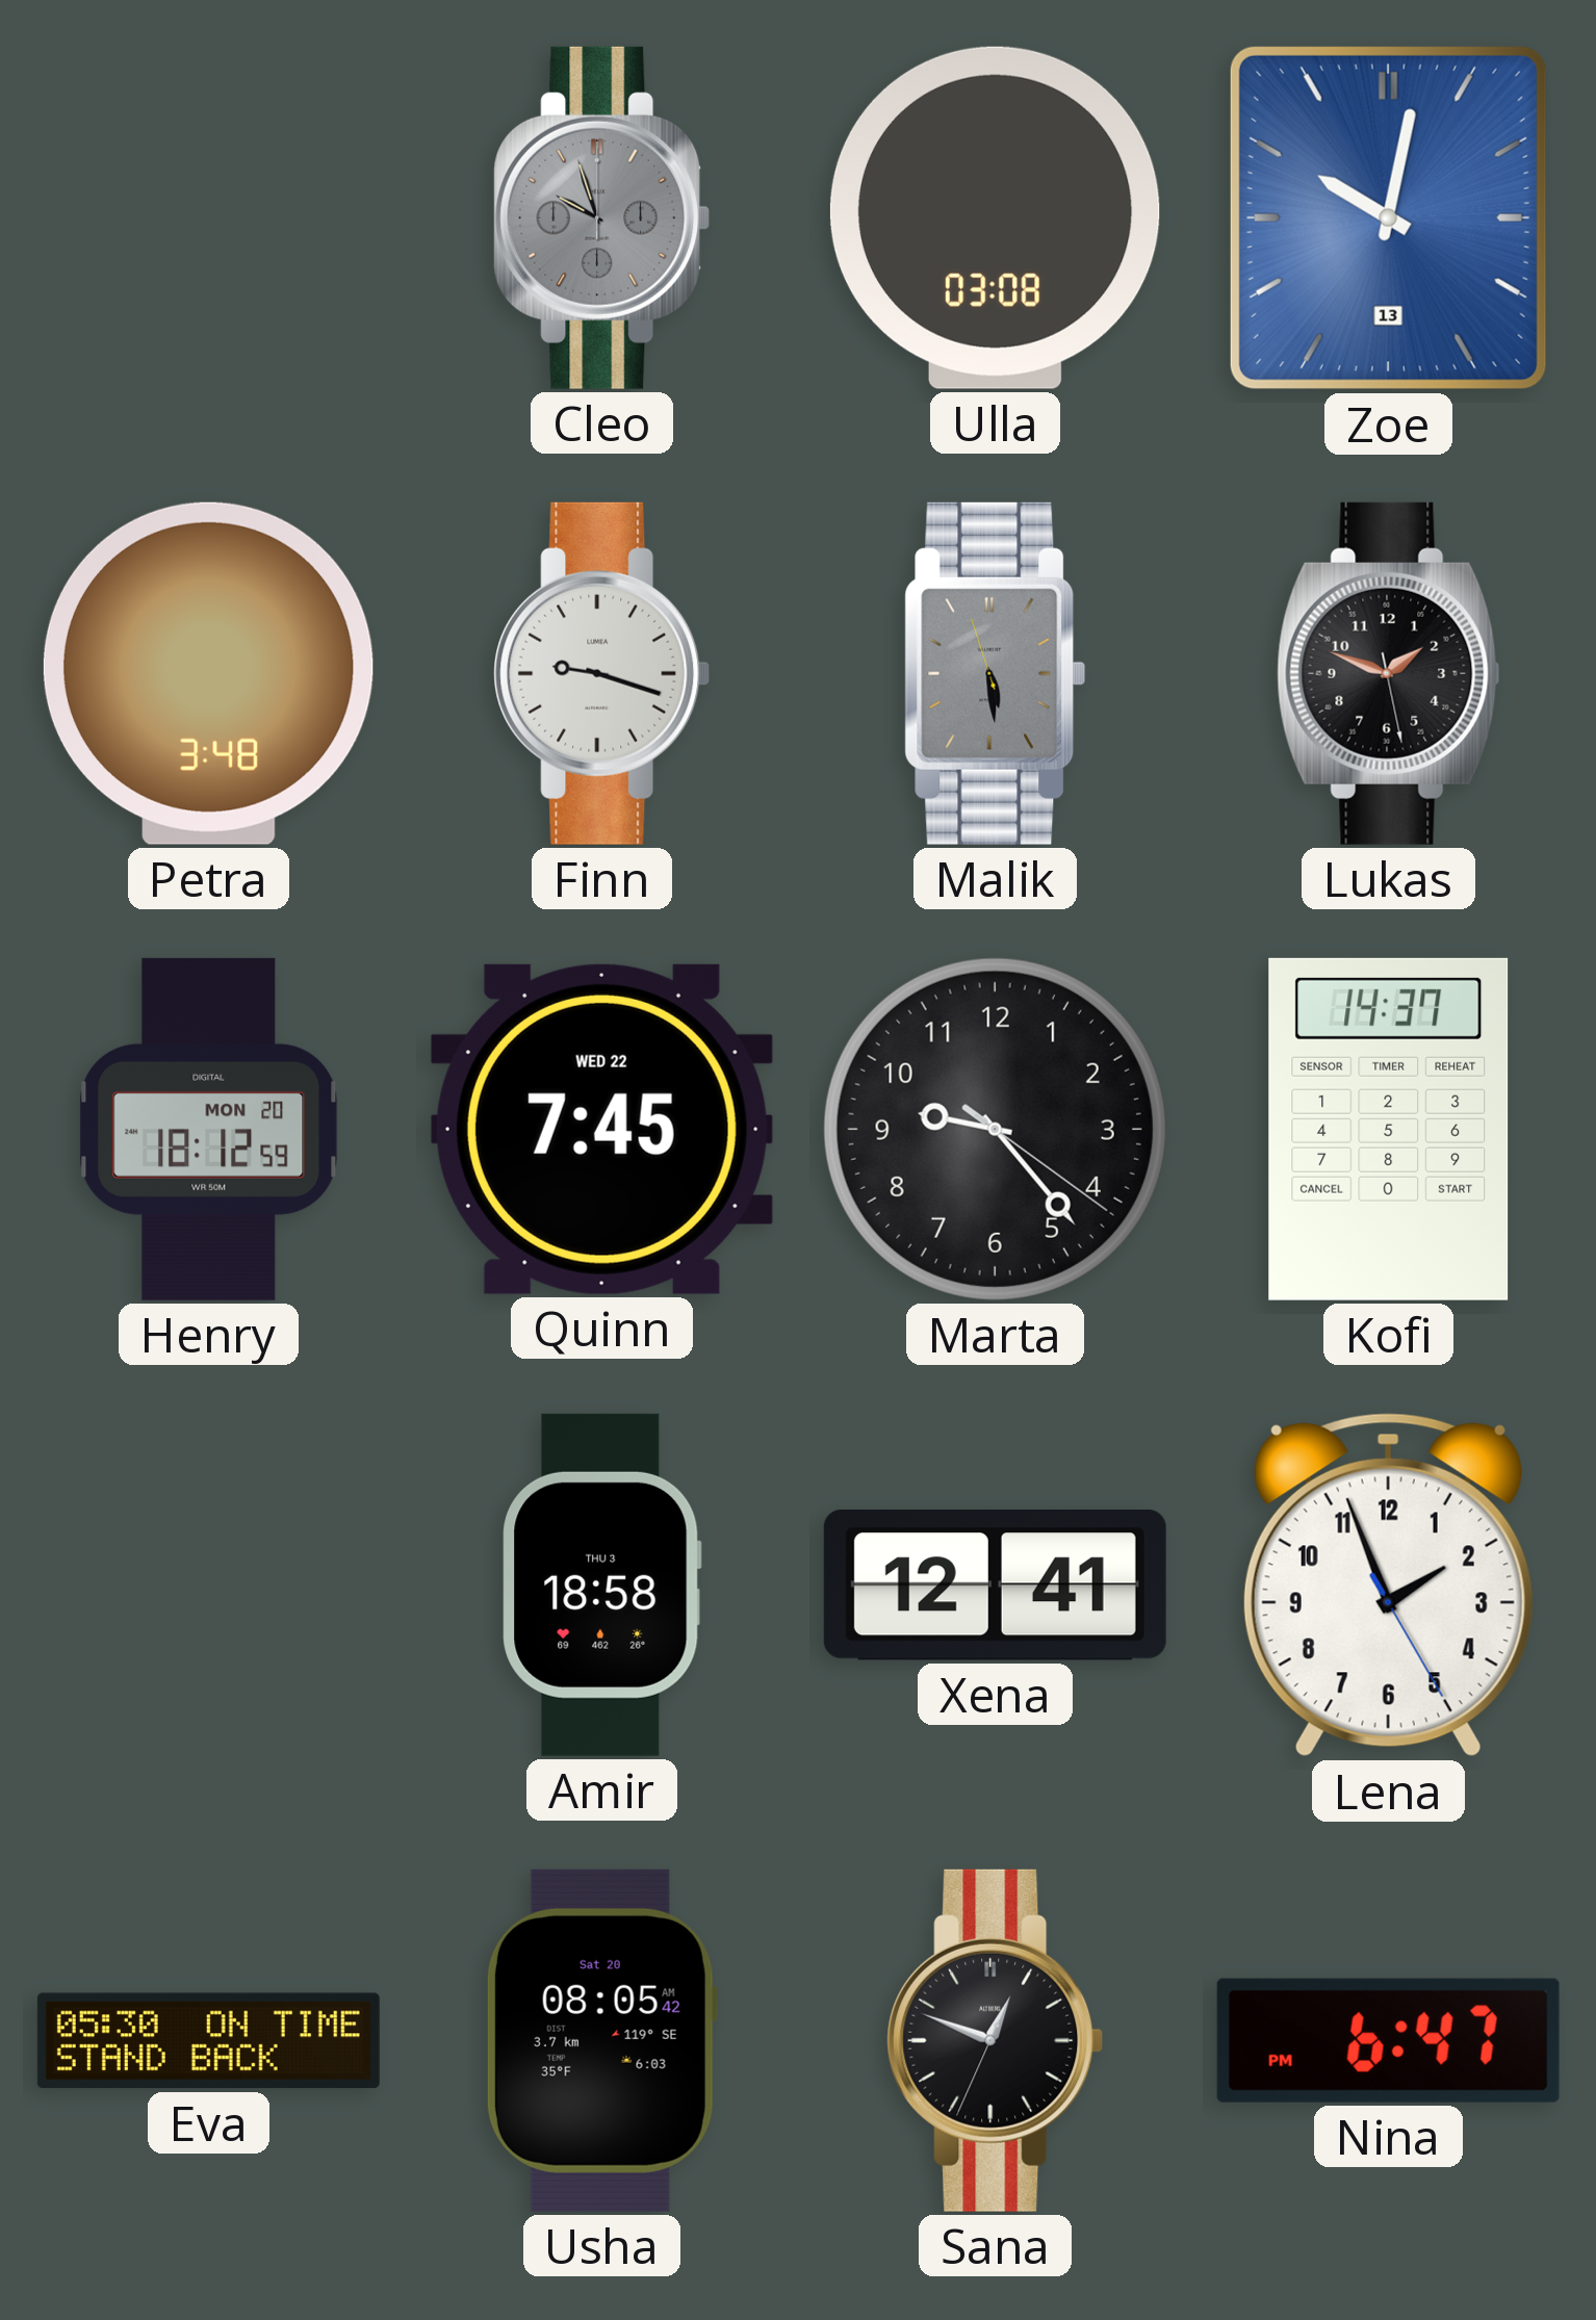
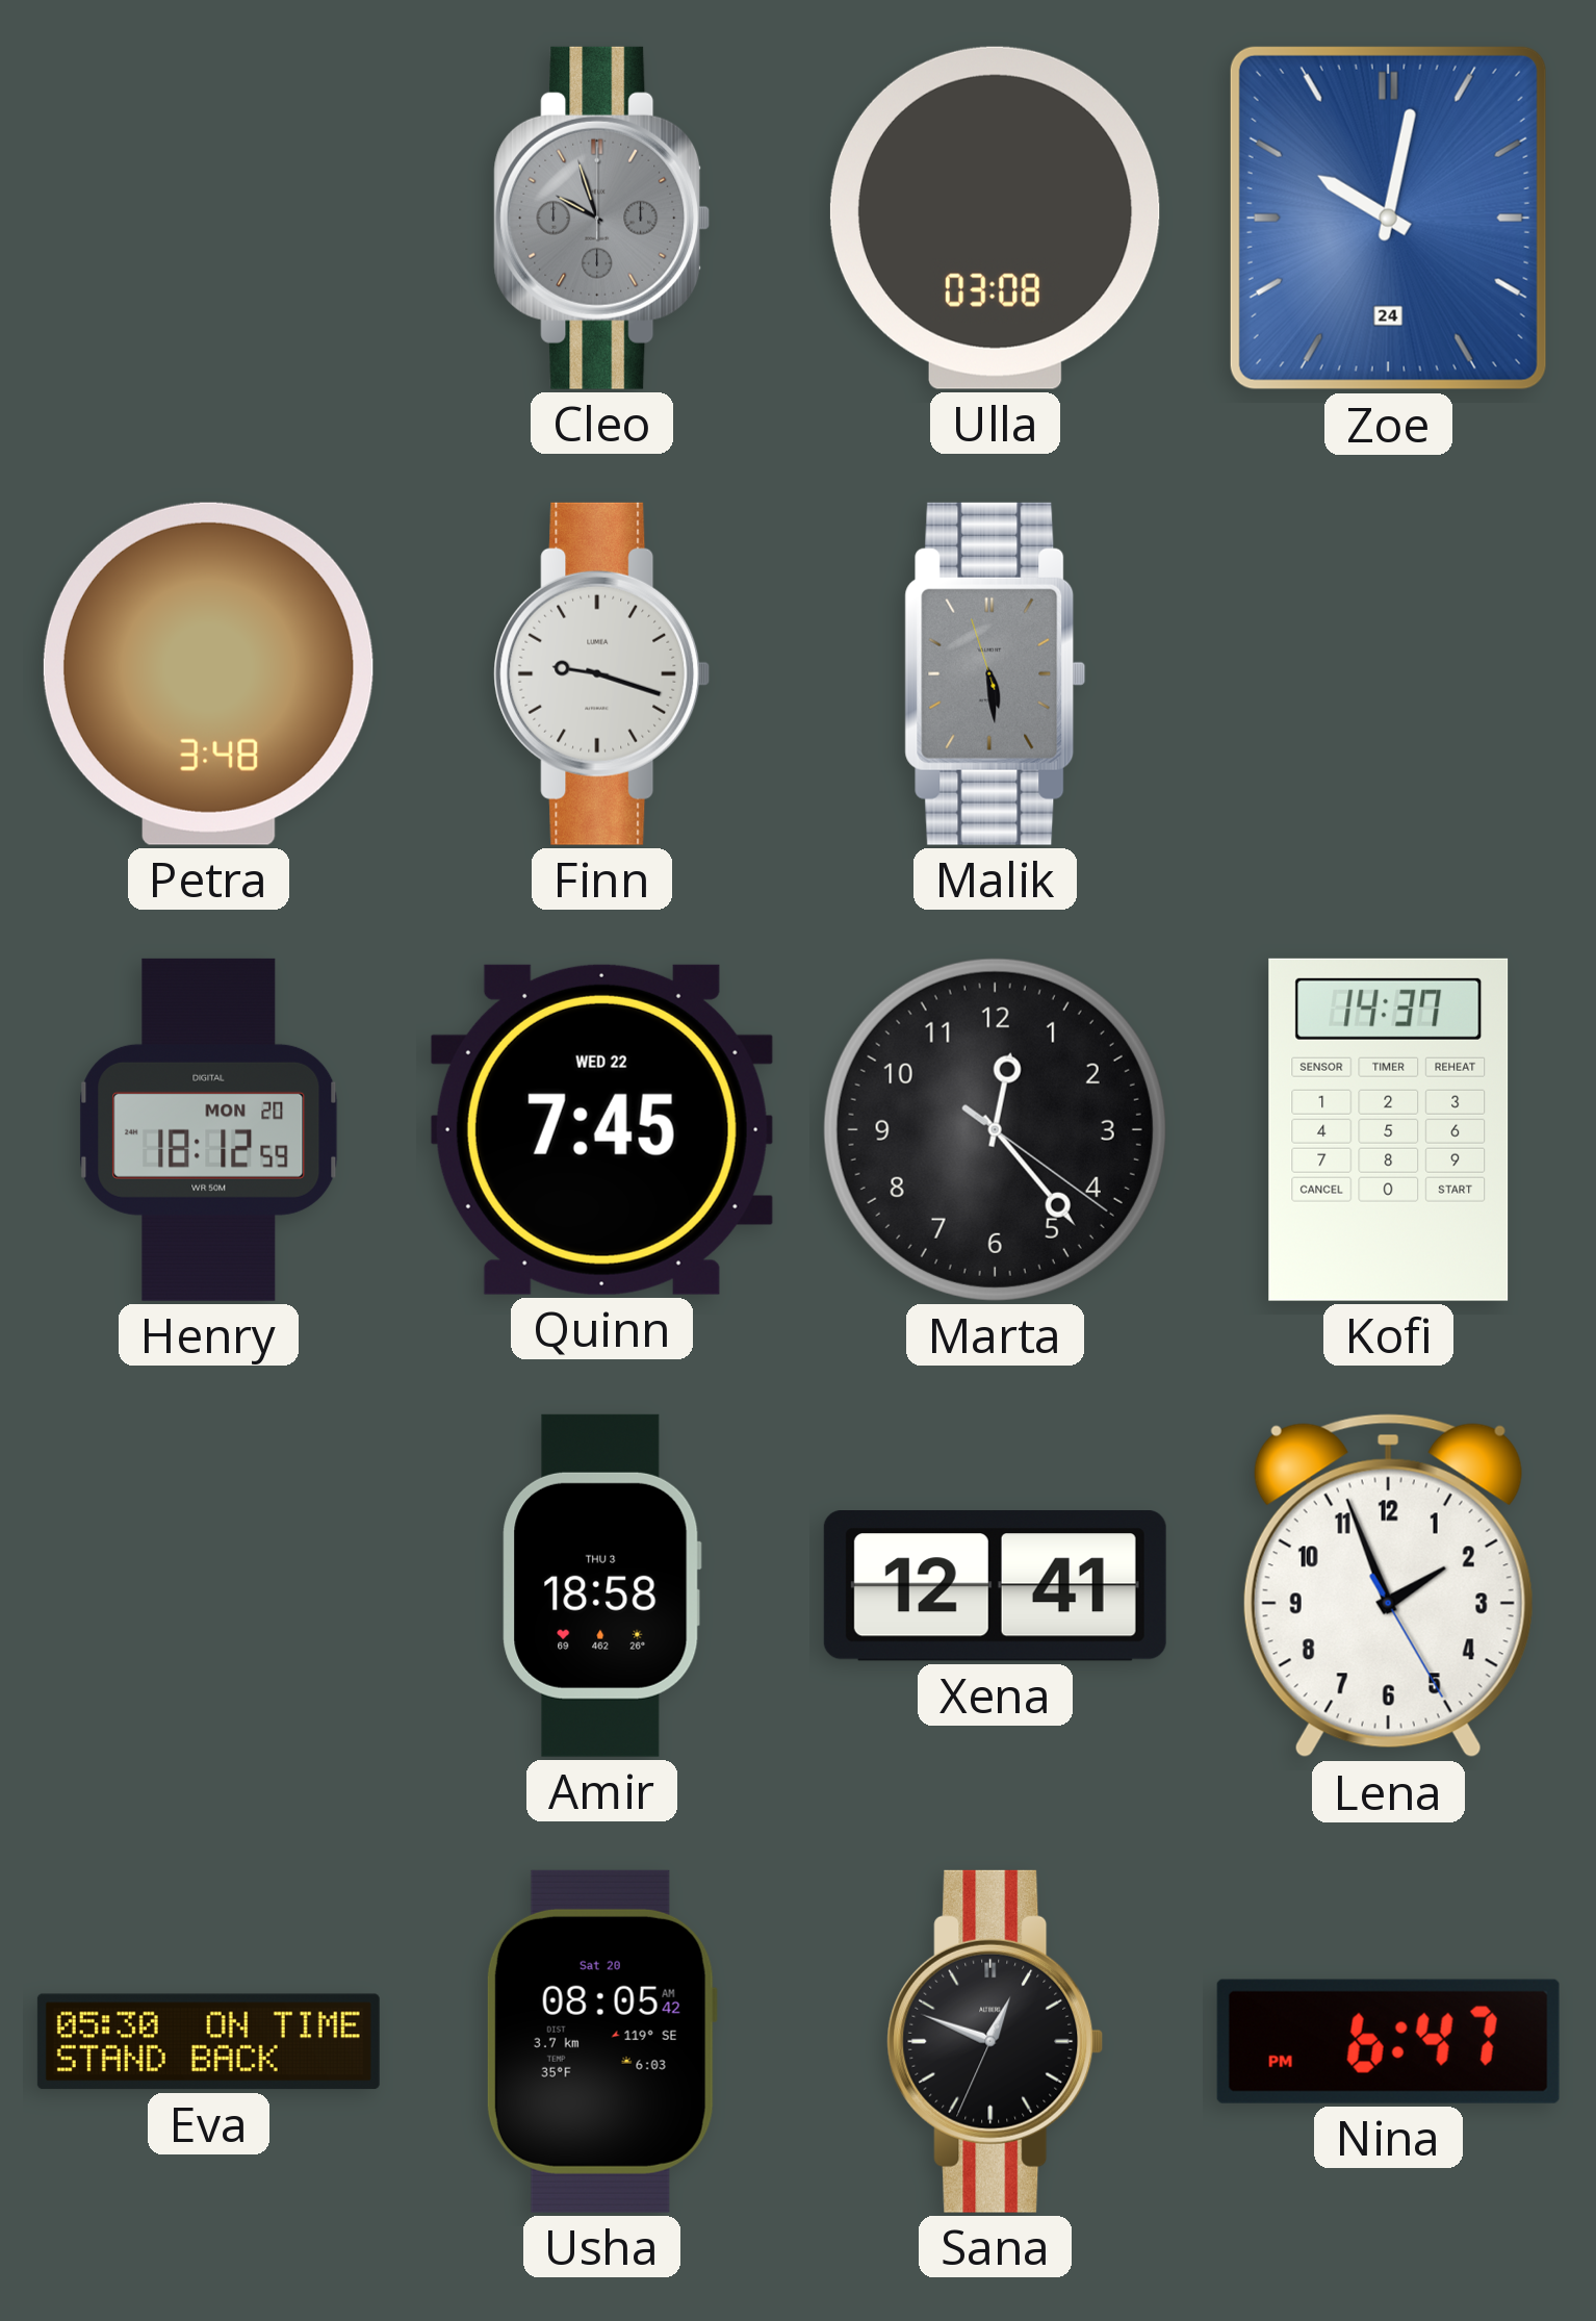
Zoe date: 13 -> 24 (1388, 218)
Lukas: 1:48 -> none (1389, 673)
Marta: 9:23 -> 12:23 (995, 1129)
